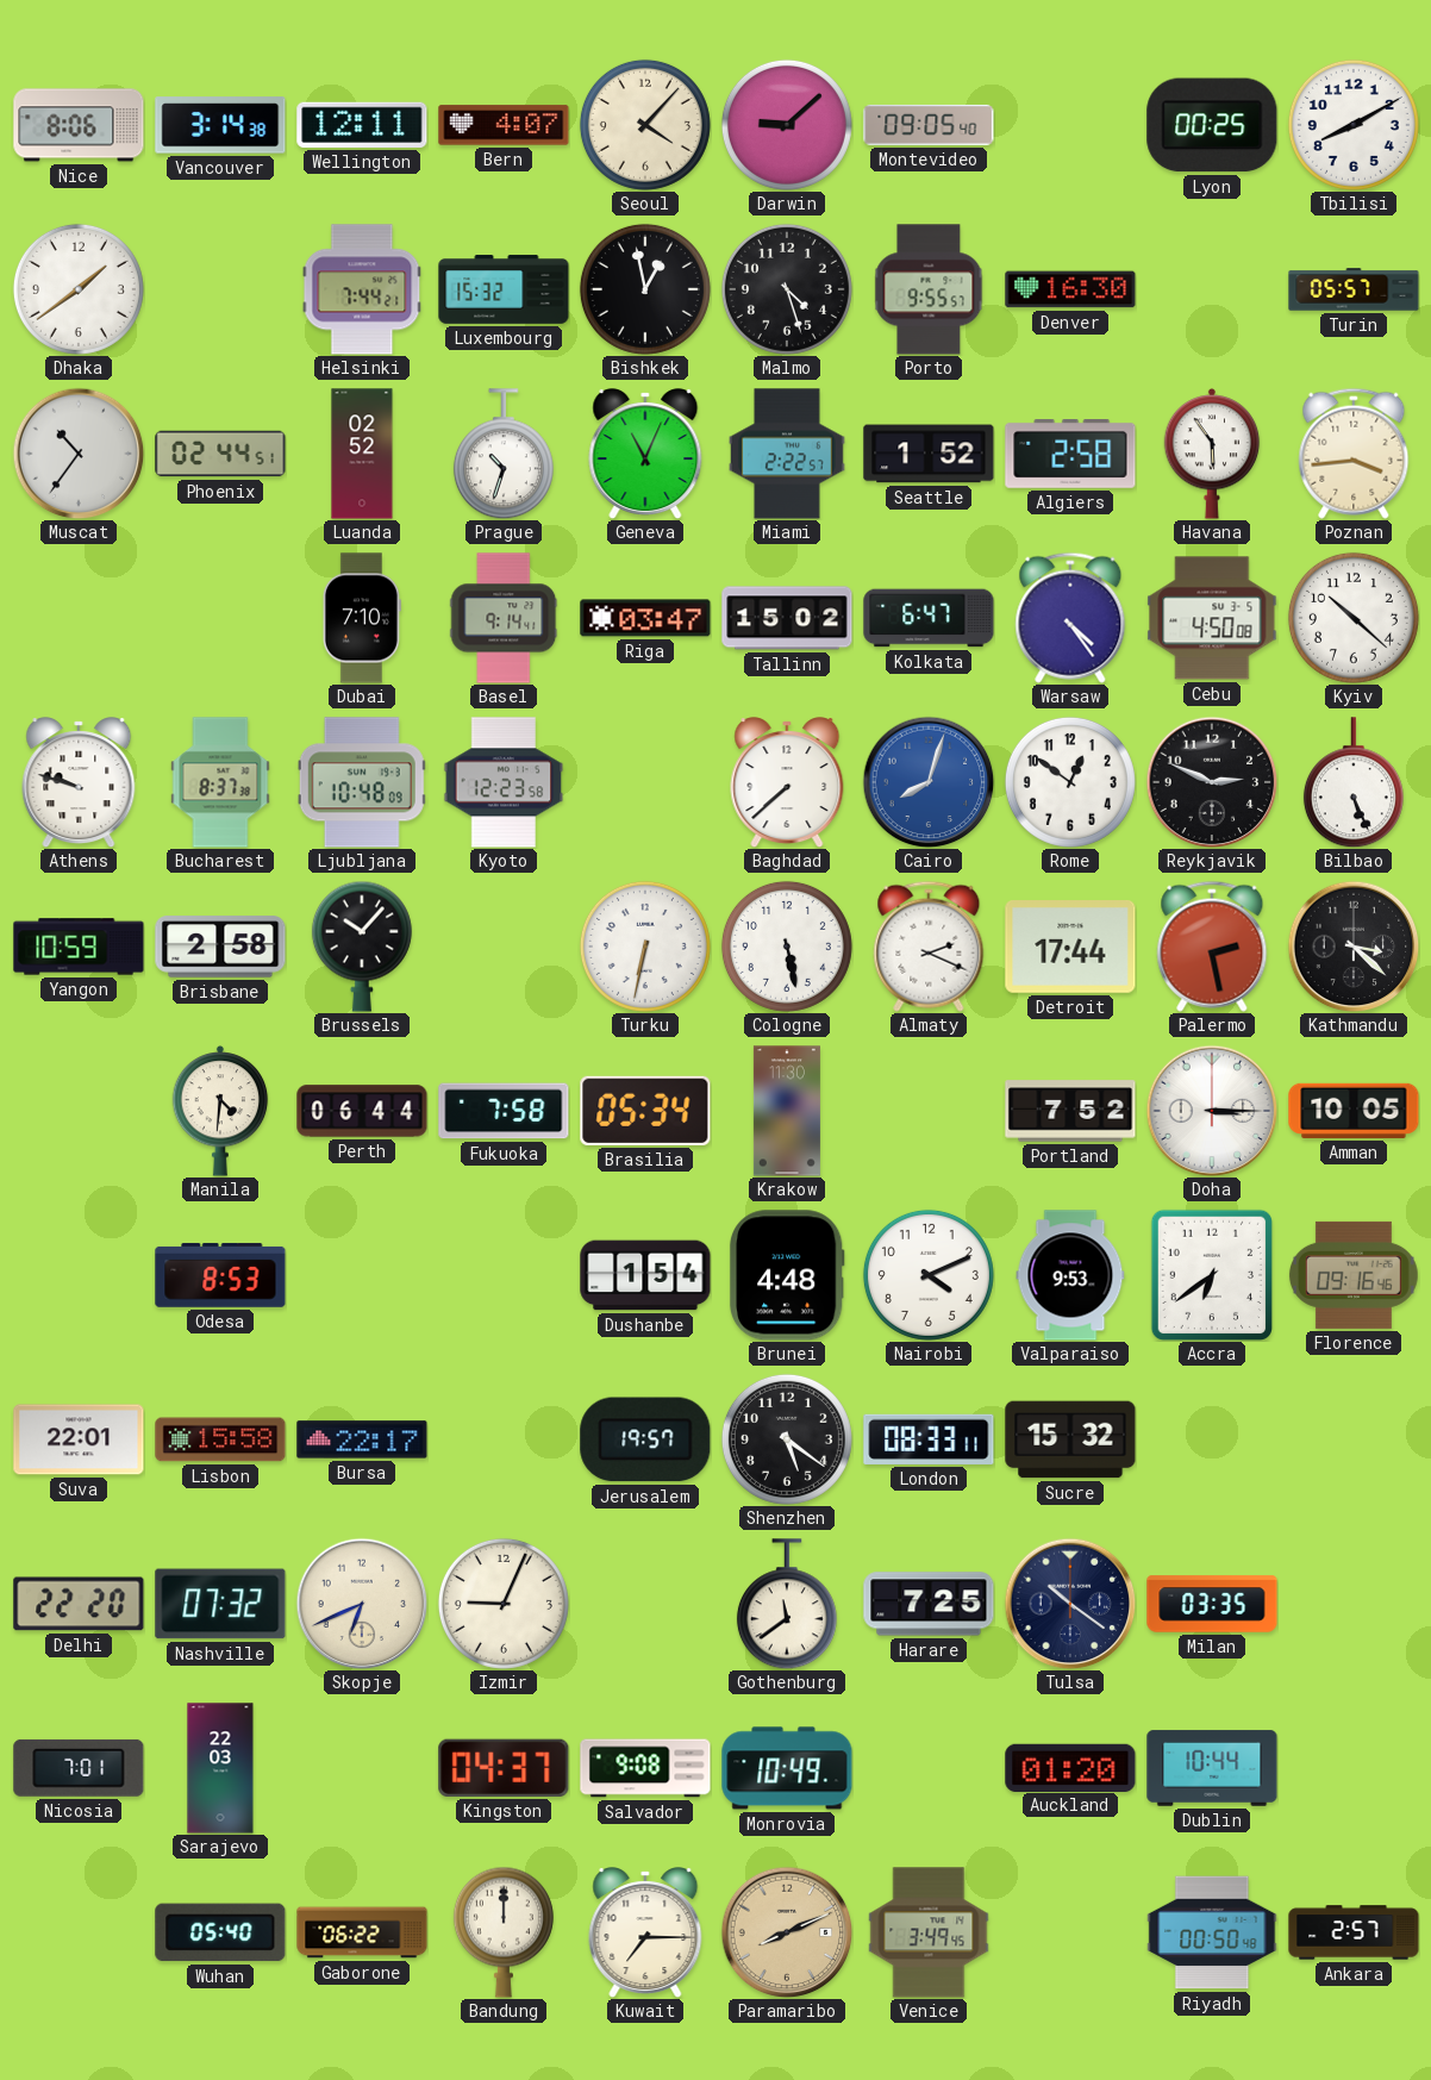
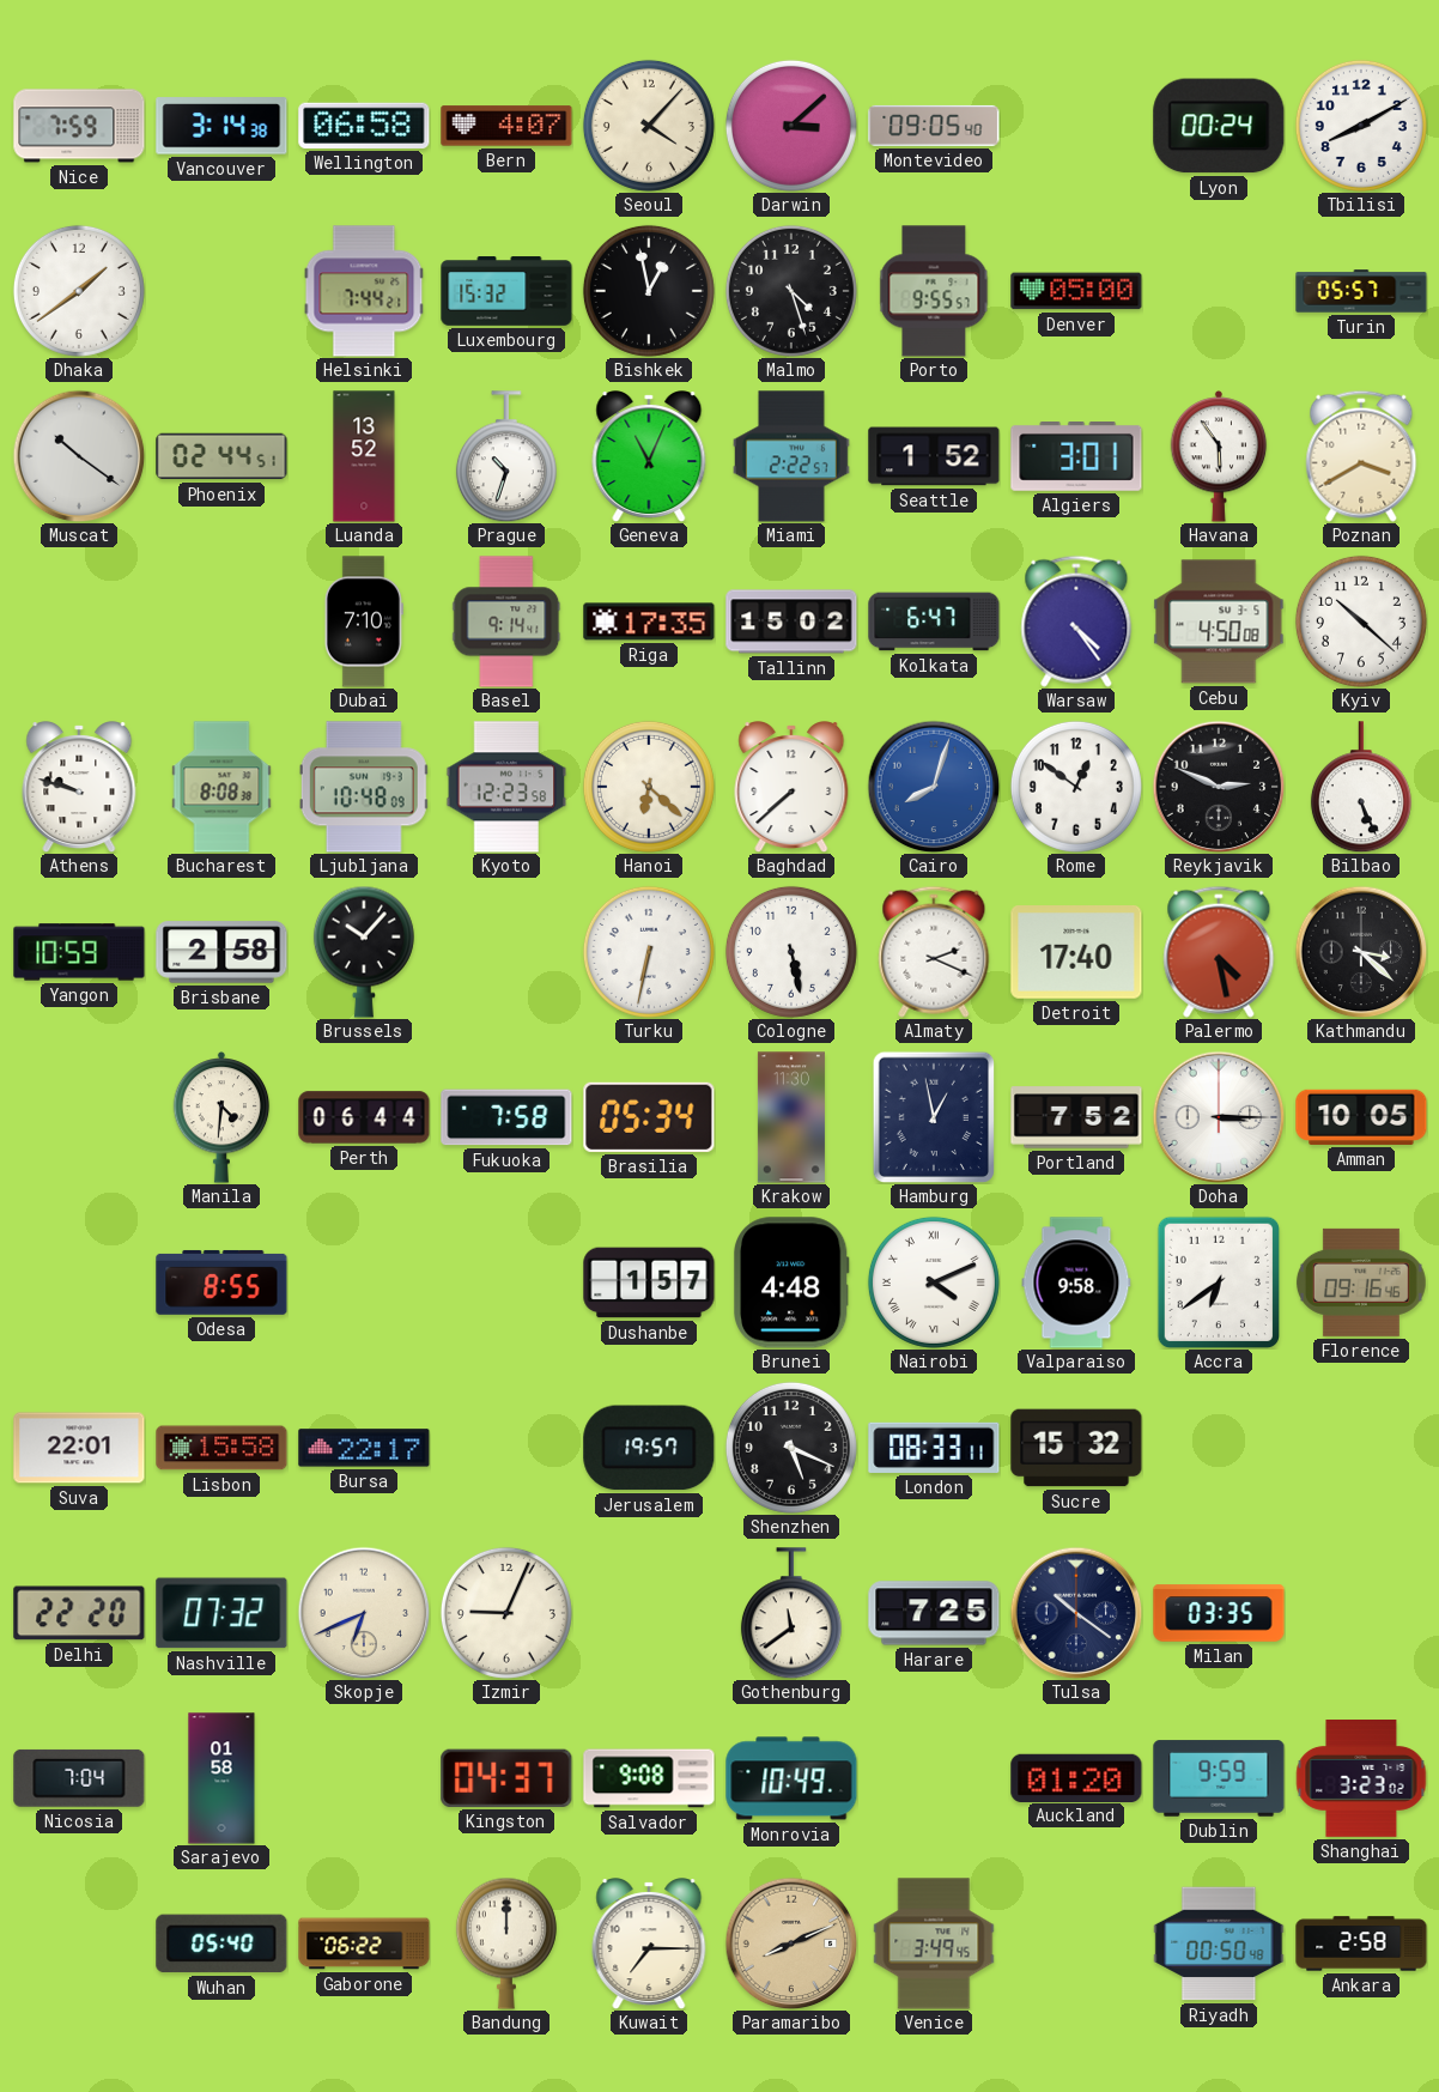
Nice: 8:06 -> 7:59 (79, 126)
Wellington: 12:11 -> 06:58 (364, 126)
Darwin: 9:08 -> 3:08 (791, 126)
Lyon: 00:25 -> 00:24 (1219, 126)
Denver: 16:30 -> 05:00 (1076, 291)
Muscat: 10:36 -> 10:21 (79, 456)
Luanda: 02:52 -> 13:52 (364, 456)
Algiers: 2:58 -> 3:01 (1076, 457)
Poznan: 3:44 -> 3:40 (1361, 456)
Riga: 03:47 -> 17:35 (649, 621)
Bucharest: 8:37 -> 8:08 (221, 787)
Hanoi: none -> 6:22 (649, 787)
Detroit: 17:44 -> 17:40 (1076, 953)
Palermo: 2:28 -> 4:28 (1219, 952)
Hamburg: none -> 12:58 (933, 1117)
Odesa: 8:53 -> 8:55 (221, 1283)
Dushanbe: 1:54 -> 1:57 (649, 1283)
Nairobi numerals: Arabic -> Roman (934, 1283)
Valparaiso: 9:53 -> 9:58 (1076, 1283)
Shenzhen: 5:21 -> 5:19 (791, 1448)
Nicosia: 7:01 -> 7:04 (79, 1778)
Sarajevo: 22:03 -> 01:58 (221, 1778)
Dublin: 10:44 -> 9:59 (1219, 1778)
Shanghai: none -> 3:23 (1361, 1779)
Ankara: 2:57 -> 2:58 (1361, 1944)
